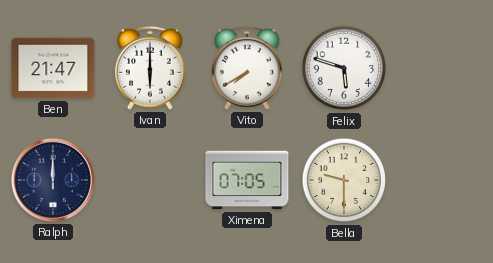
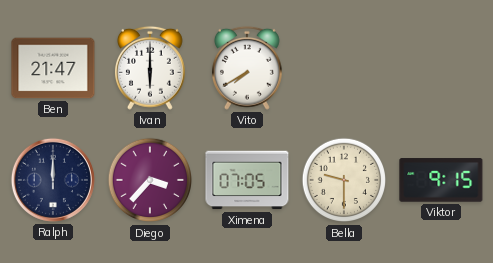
Felix: 5:48 -> none (344, 68)
Diego: none -> 3:37 (150, 180)
Viktor: none -> 9:15 (441, 180)
